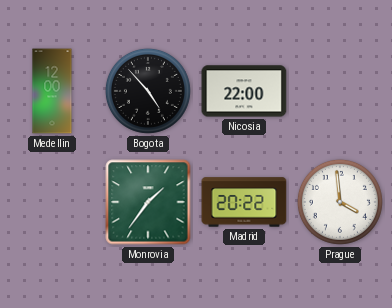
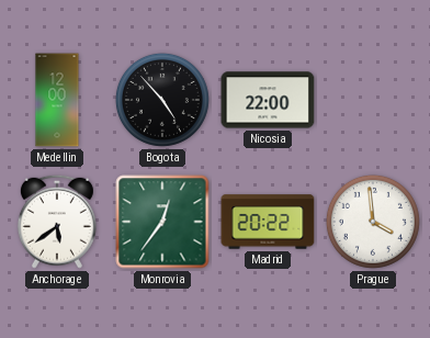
Anchorage: none -> 5:39 (57, 222)
Monrovia: 1:36 -> 12:36 (162, 222)
